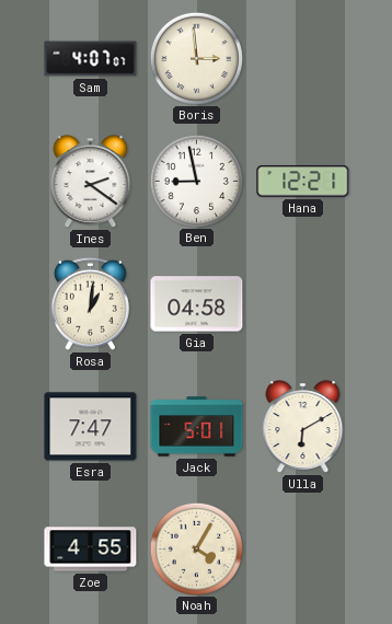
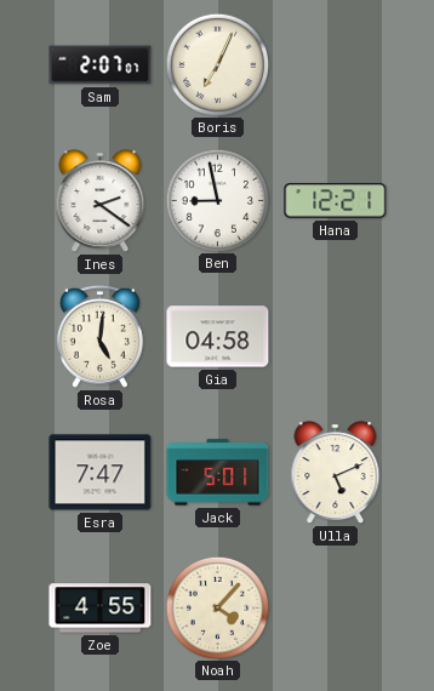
Sam: 4:07 -> 2:07 (101, 65)
Boris: 2:59 -> 7:04 (217, 64)
Rosa: 1:01 -> 5:01 (99, 336)
Ulla: 6:10 -> 5:11 (336, 473)
Noah: 4:05 -> 4:07 (217, 607)
